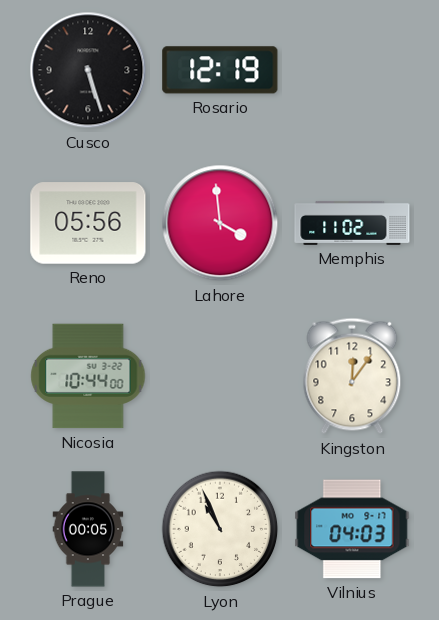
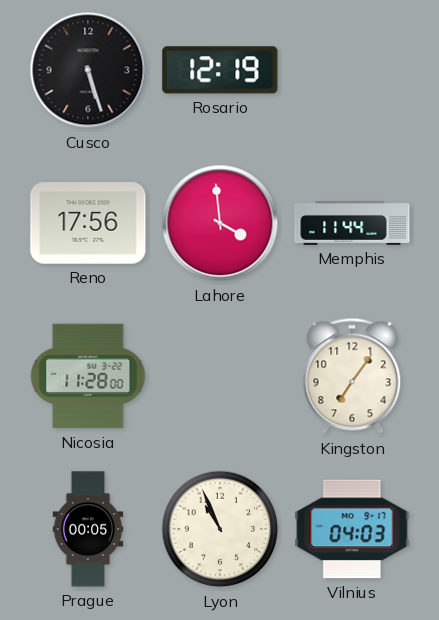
Reno: 05:56 -> 17:56 (88, 223)
Memphis: 11:02 -> 11:44 (352, 223)
Nicosia: 10:44 -> 11:28 (88, 376)
Kingston: 12:06 -> 7:06 (352, 376)
